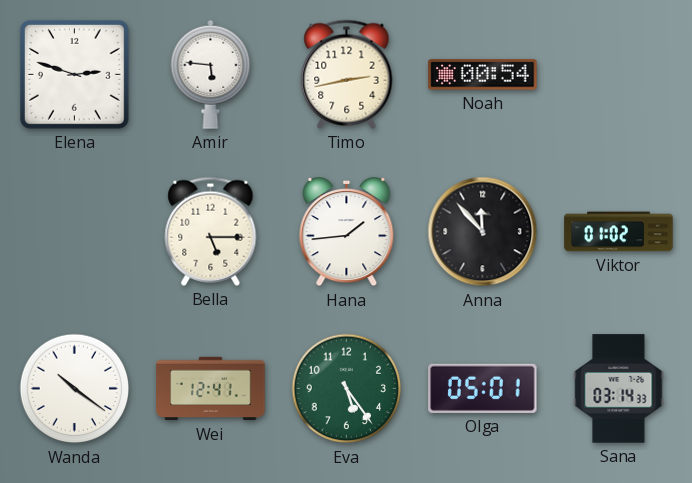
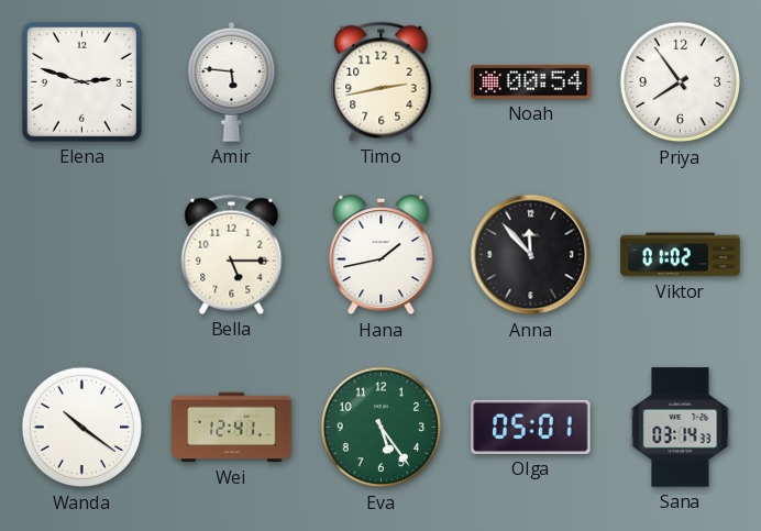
Priya: none -> 7:54 (681, 82)
Hana: 1:44 -> 1:43 (382, 256)
